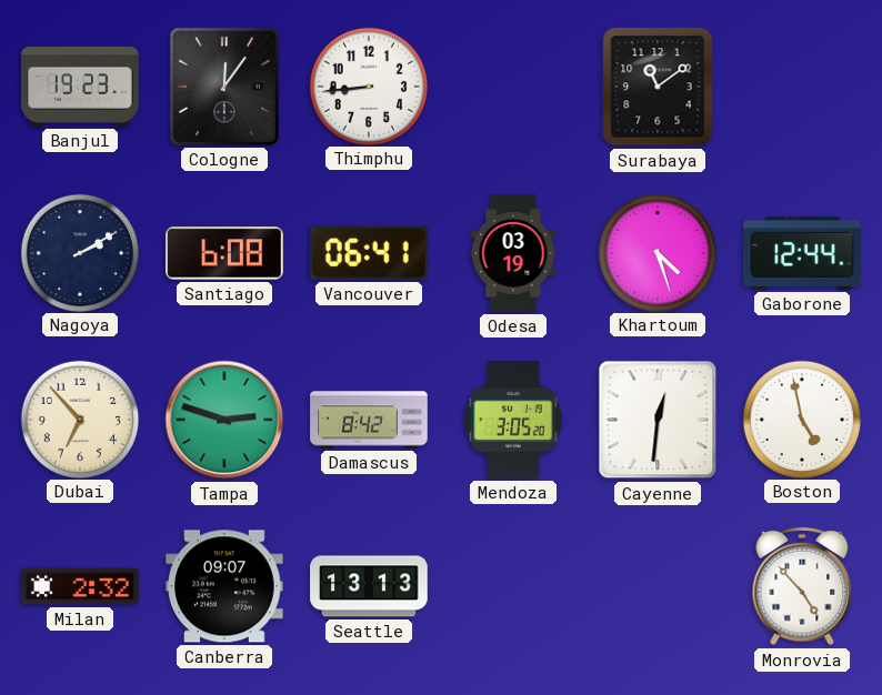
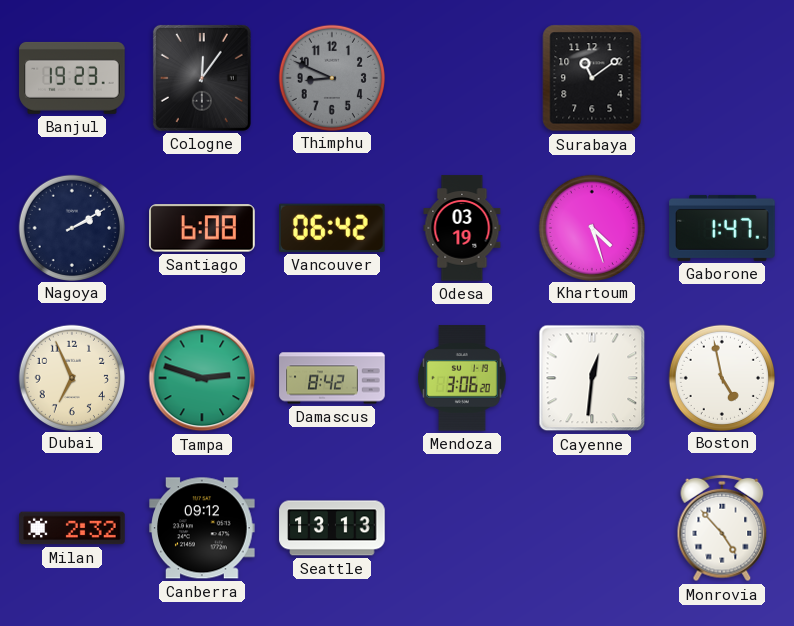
Thimphu: 8:44 -> 8:49 (331, 77)
Thimphu dial: white -> grey (331, 77)
Vancouver: 06:41 -> 06:42 (333, 228)
Gaborone: 12:44 -> 1:47 (722, 228)
Dubai: 6:53 -> 6:56 (71, 377)
Mendoza: 3:05 -> 3:06 (462, 378)
Canberra: 09:07 -> 09:12 (202, 528)
